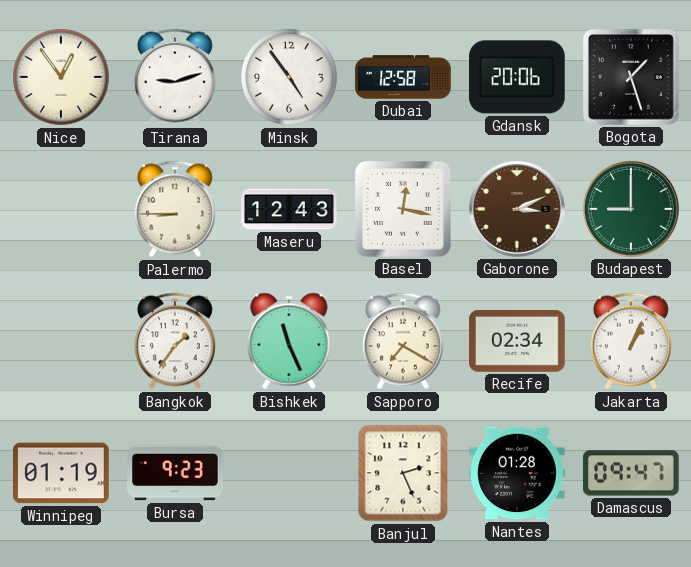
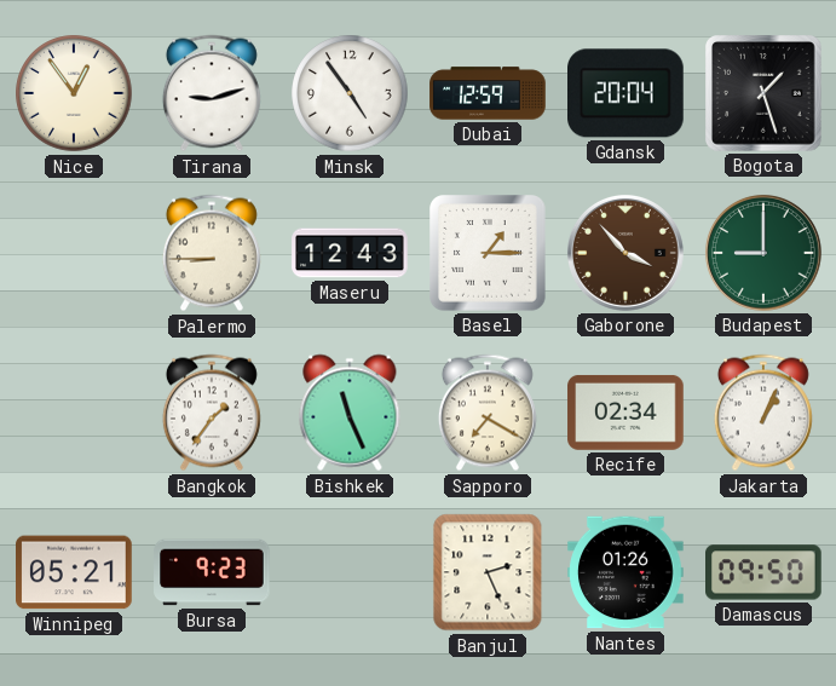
Dubai: 12:58 -> 12:59 (488, 93)
Gdansk: 20:06 -> 20:04 (627, 93)
Basel: 12:17 -> 1:15 (489, 254)
Gaborone: 3:11 -> 3:53 (625, 253)
Winnipeg: 01:19 -> 05:21 (74, 572)
Nantes: 01:28 -> 01:26 (625, 572)
Damascus: 09:47 -> 09:50 (765, 572)
